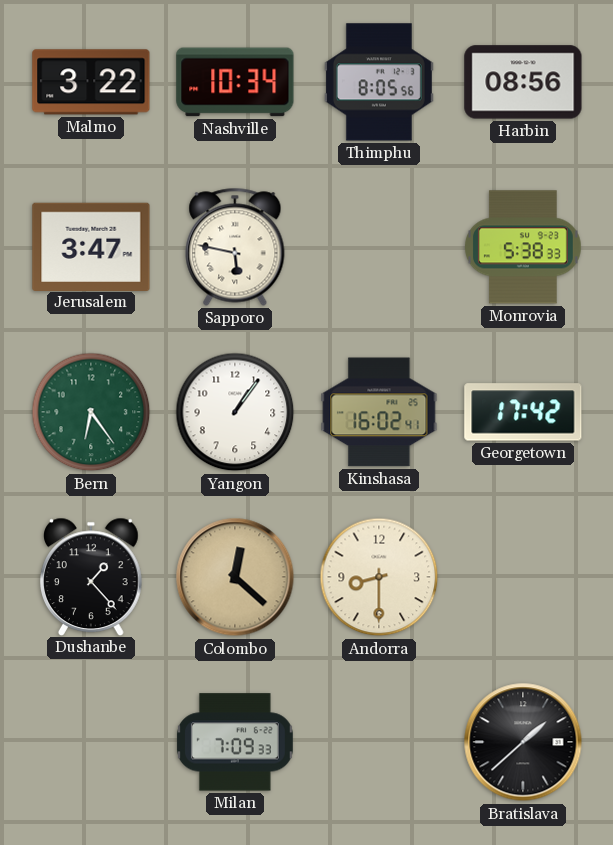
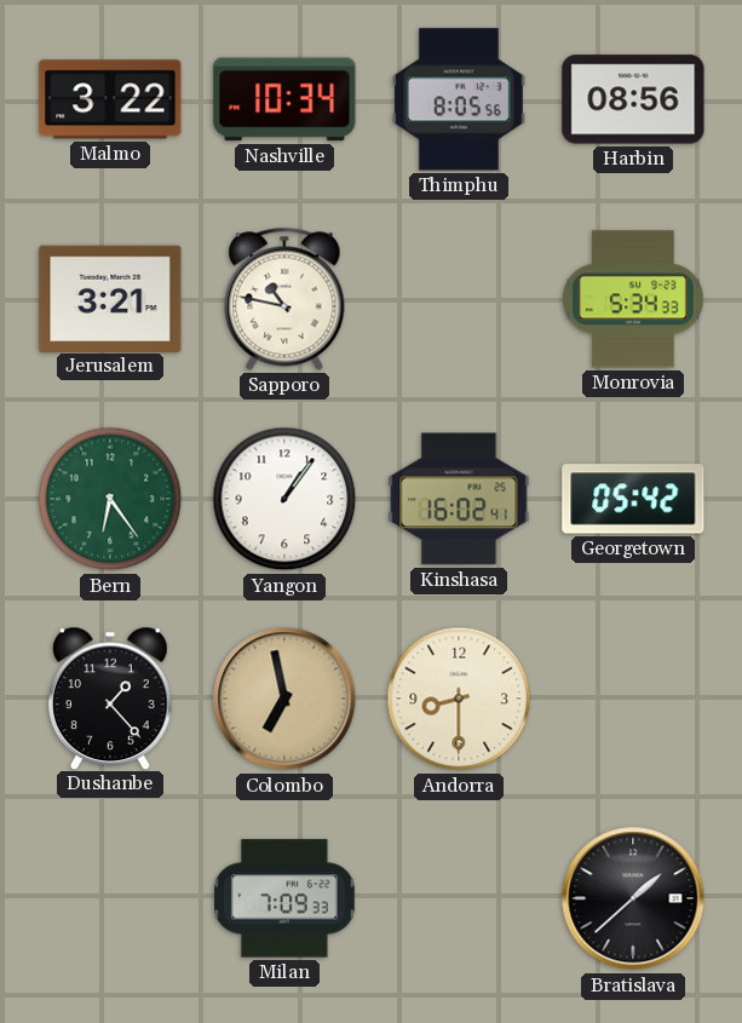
Jerusalem: 3:47 -> 3:21 (110, 298)
Sapporo: 5:47 -> 10:47 (284, 299)
Monrovia: 5:38 -> 5:34 (633, 299)
Georgetown: 17:42 -> 05:42 (633, 499)
Colombo: 12:22 -> 6:58 (284, 699)
